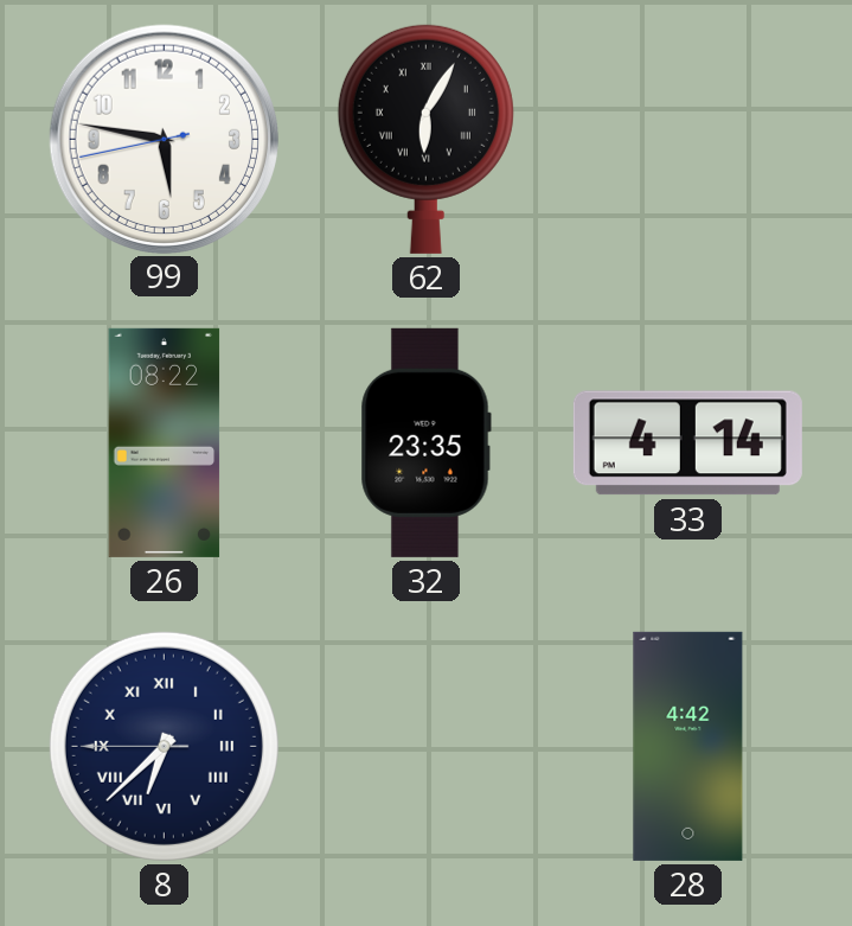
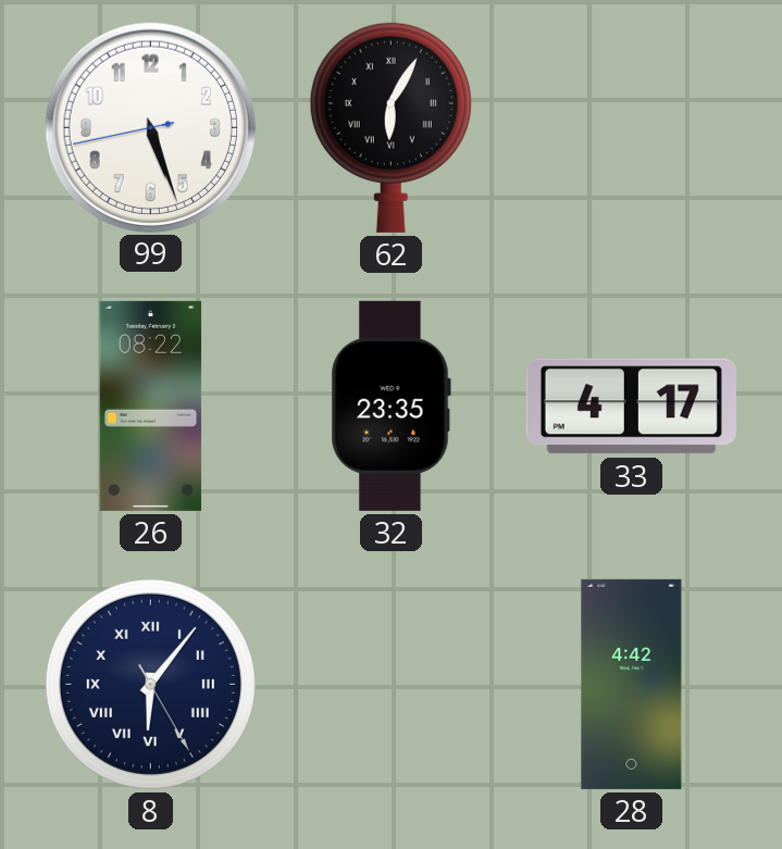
99: 5:46 -> 5:26 (150, 127)
33: 4:14 -> 4:17 (631, 407)
8: 6:37 -> 6:06 (150, 684)
